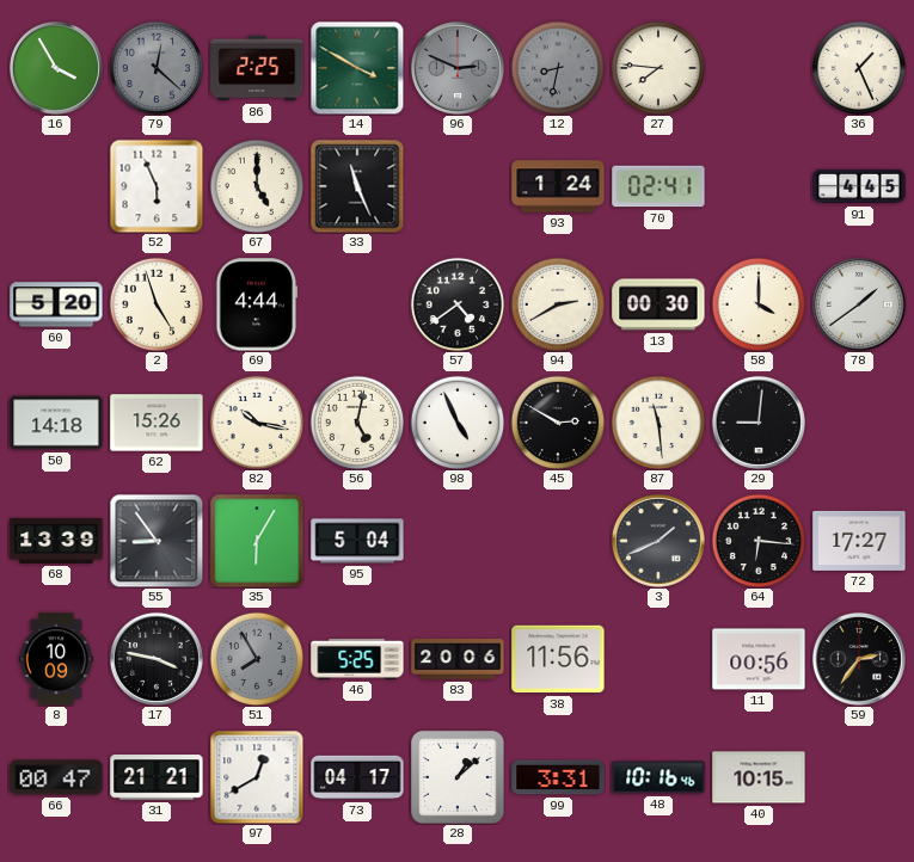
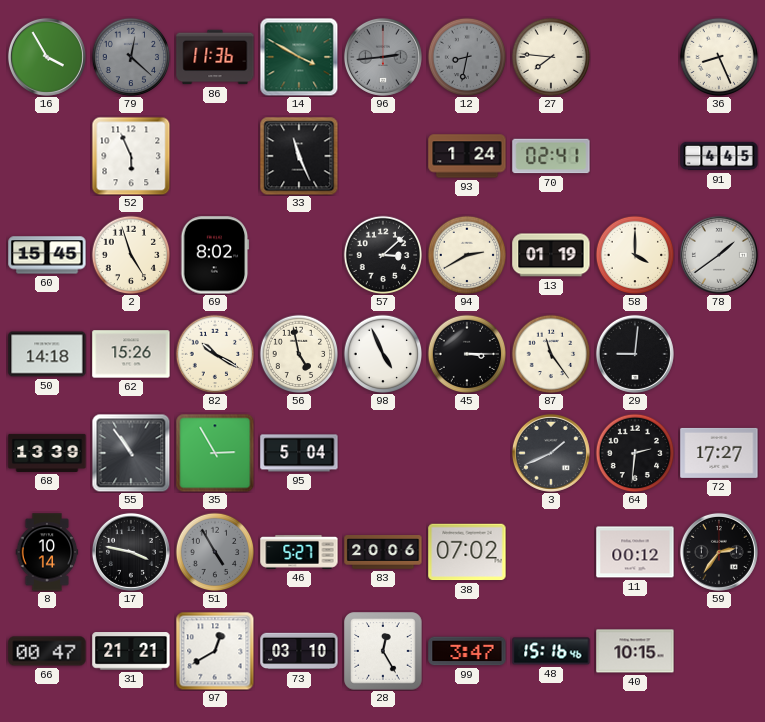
86: 2:25 -> 11:36 (215, 57)
96: 2:49 -> 2:44 (383, 57)
36: 1:26 -> 8:26 (719, 57)
67: 5:00 -> none (257, 186)
60: 5:20 -> 15:45 (47, 255)
69: 4:44 -> 8:02 (215, 255)
57: 4:39 -> 3:08 (383, 255)
13: 00:30 -> 01:19 (551, 255)
82: 10:17 -> 10:20 (215, 354)
56: 5:02 -> 4:58 (299, 354)
45: 2:50 -> 3:15 (467, 354)
87: 11:29 -> 11:24 (551, 354)
55: 8:54 -> 10:54 (131, 453)
35: 6:05 -> 2:55 (215, 453)
64: 6:16 -> 2:31 (635, 453)
8: 10:09 -> 10:14 (47, 552)
51: 7:55 -> 4:55 (215, 552)
46: 5:25 -> 5:27 (299, 552)
38: 11:56 -> 07:02 (467, 552)
11: 00:56 -> 00:12 (635, 552)
73: 04:17 -> 03:10 (299, 651)
28: 1:08 -> 12:25 (383, 651)
99: 3:31 -> 3:47 (467, 651)
48: 10:16 -> 15:16 (551, 651)
